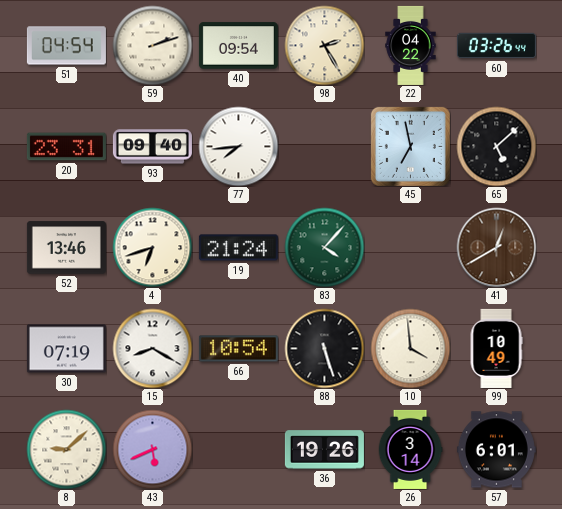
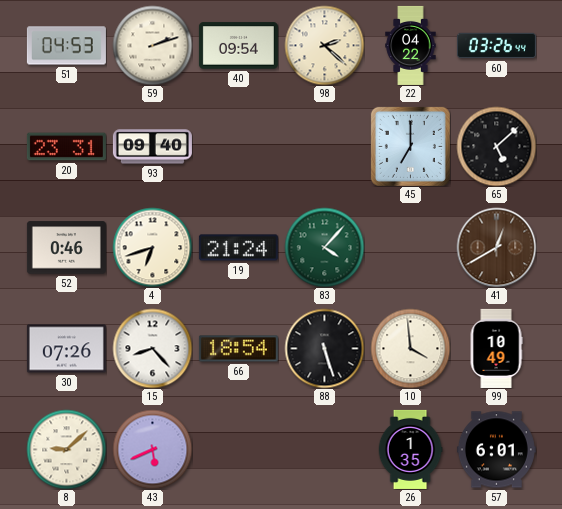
51: 04:54 -> 04:53 (66, 46)
98: 2:25 -> 2:22 (324, 45)
77: 7:44 -> none (238, 146)
45: 6:58 -> 7:00 (410, 146)
52: 13:46 -> 0:46 (66, 248)
30: 07:19 -> 07:26 (66, 349)
15: 8:20 -> 8:23 (152, 348)
66: 10:54 -> 18:54 (238, 349)
36: 19:26 -> none (324, 450)
26: 3:14 -> 1:35 (410, 449)
